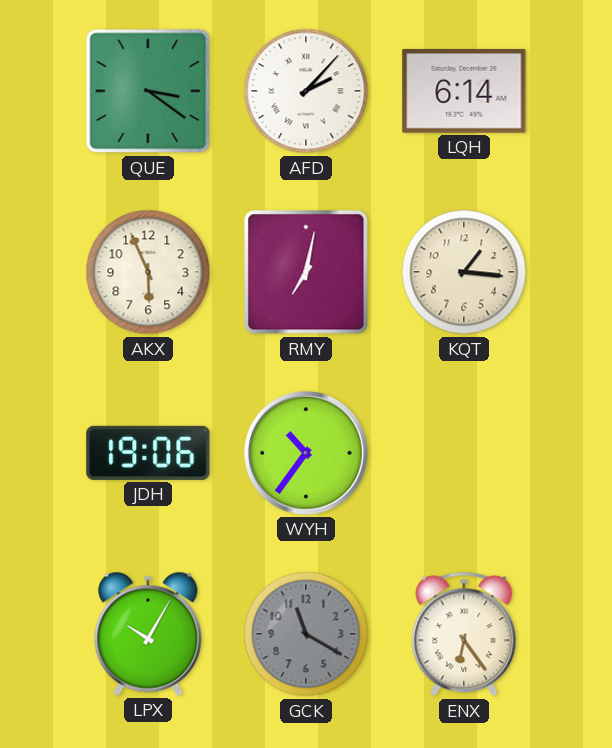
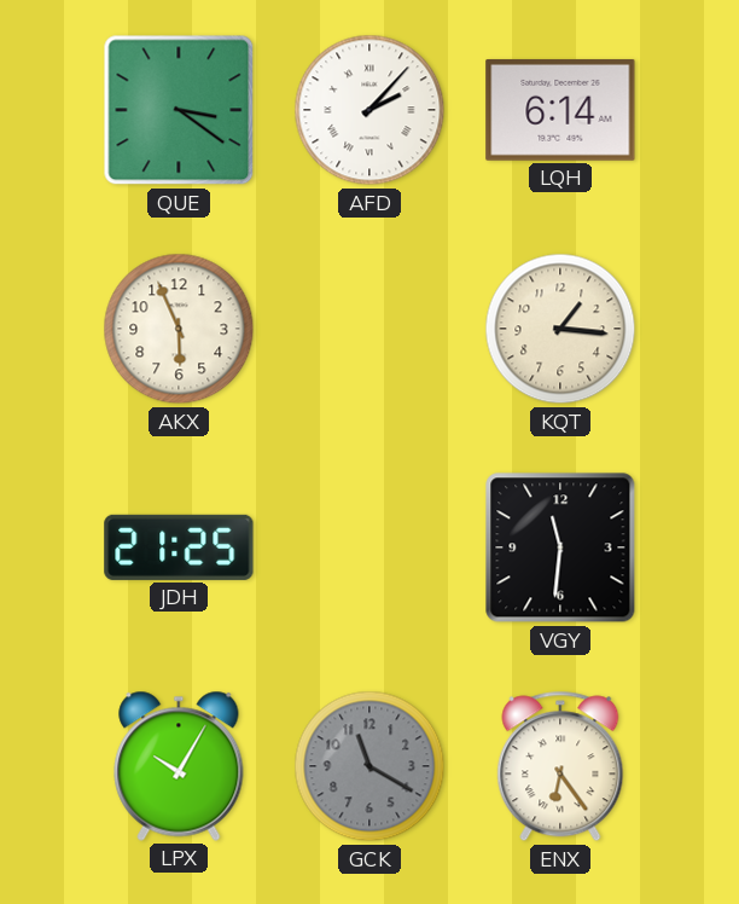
RMY: 7:02 -> none (306, 272)
JDH: 19:06 -> 21:25 (179, 547)
WYH: 10:36 -> none (307, 454)
VGY: none -> 11:31 (560, 547)
